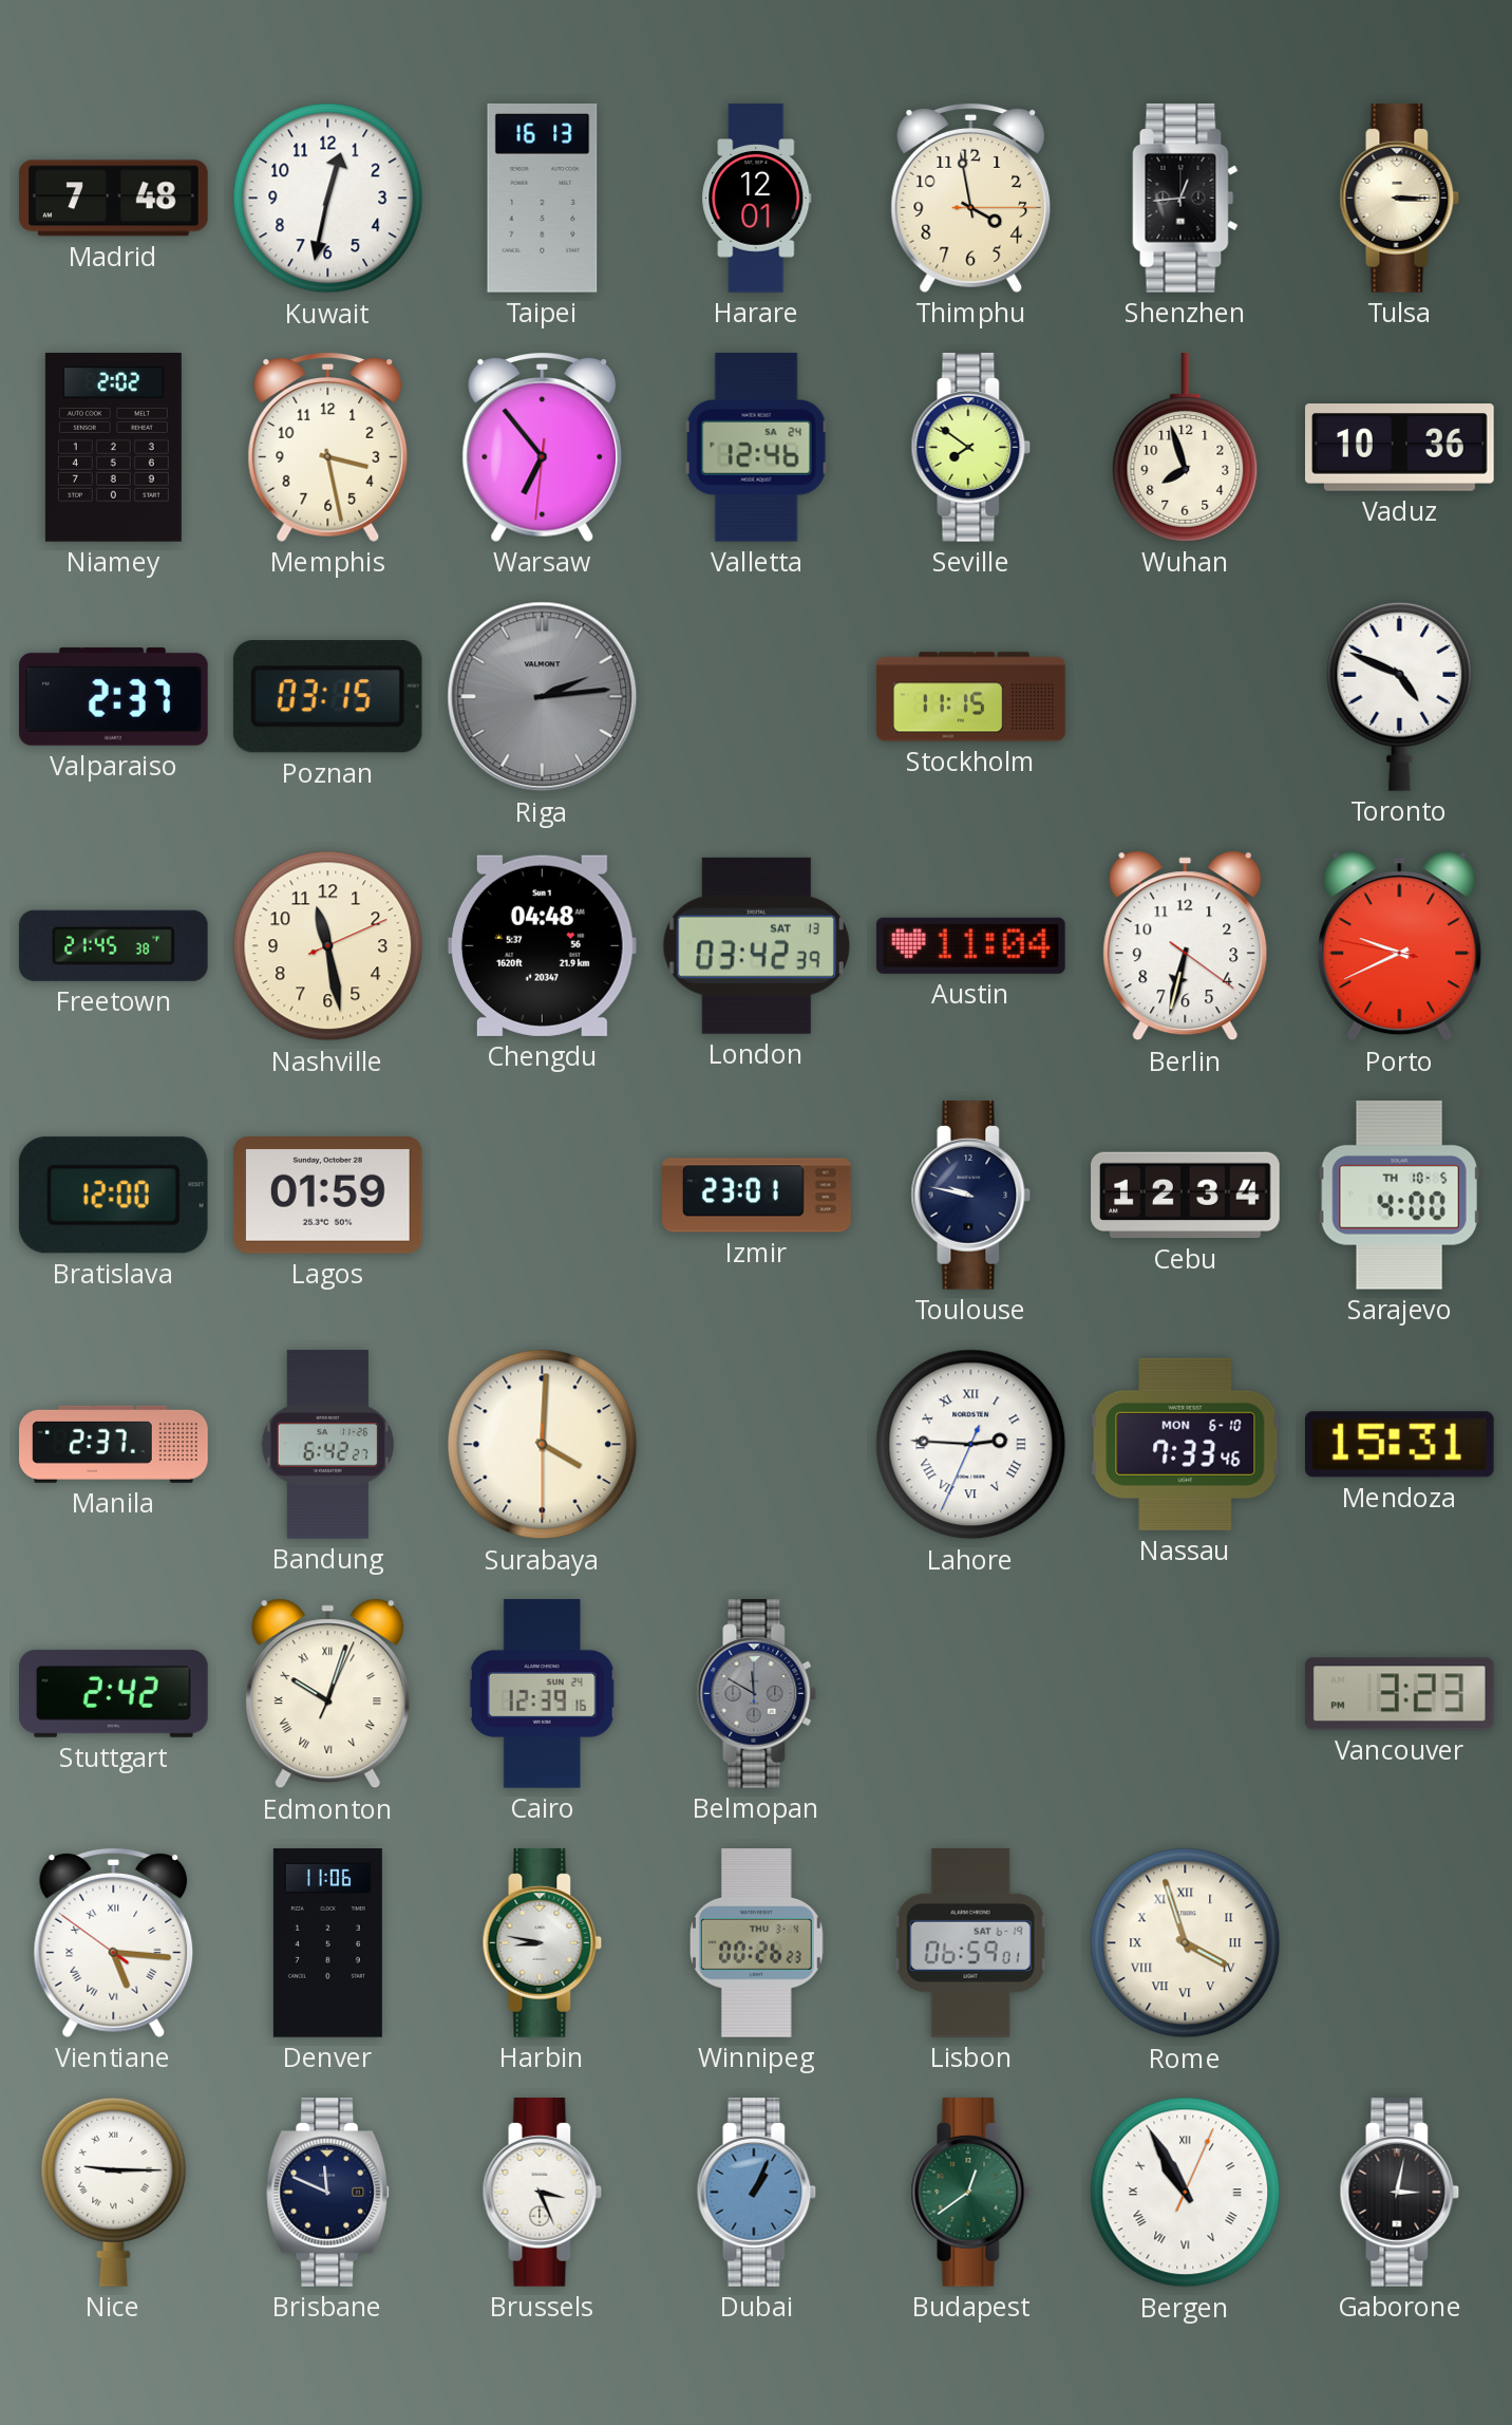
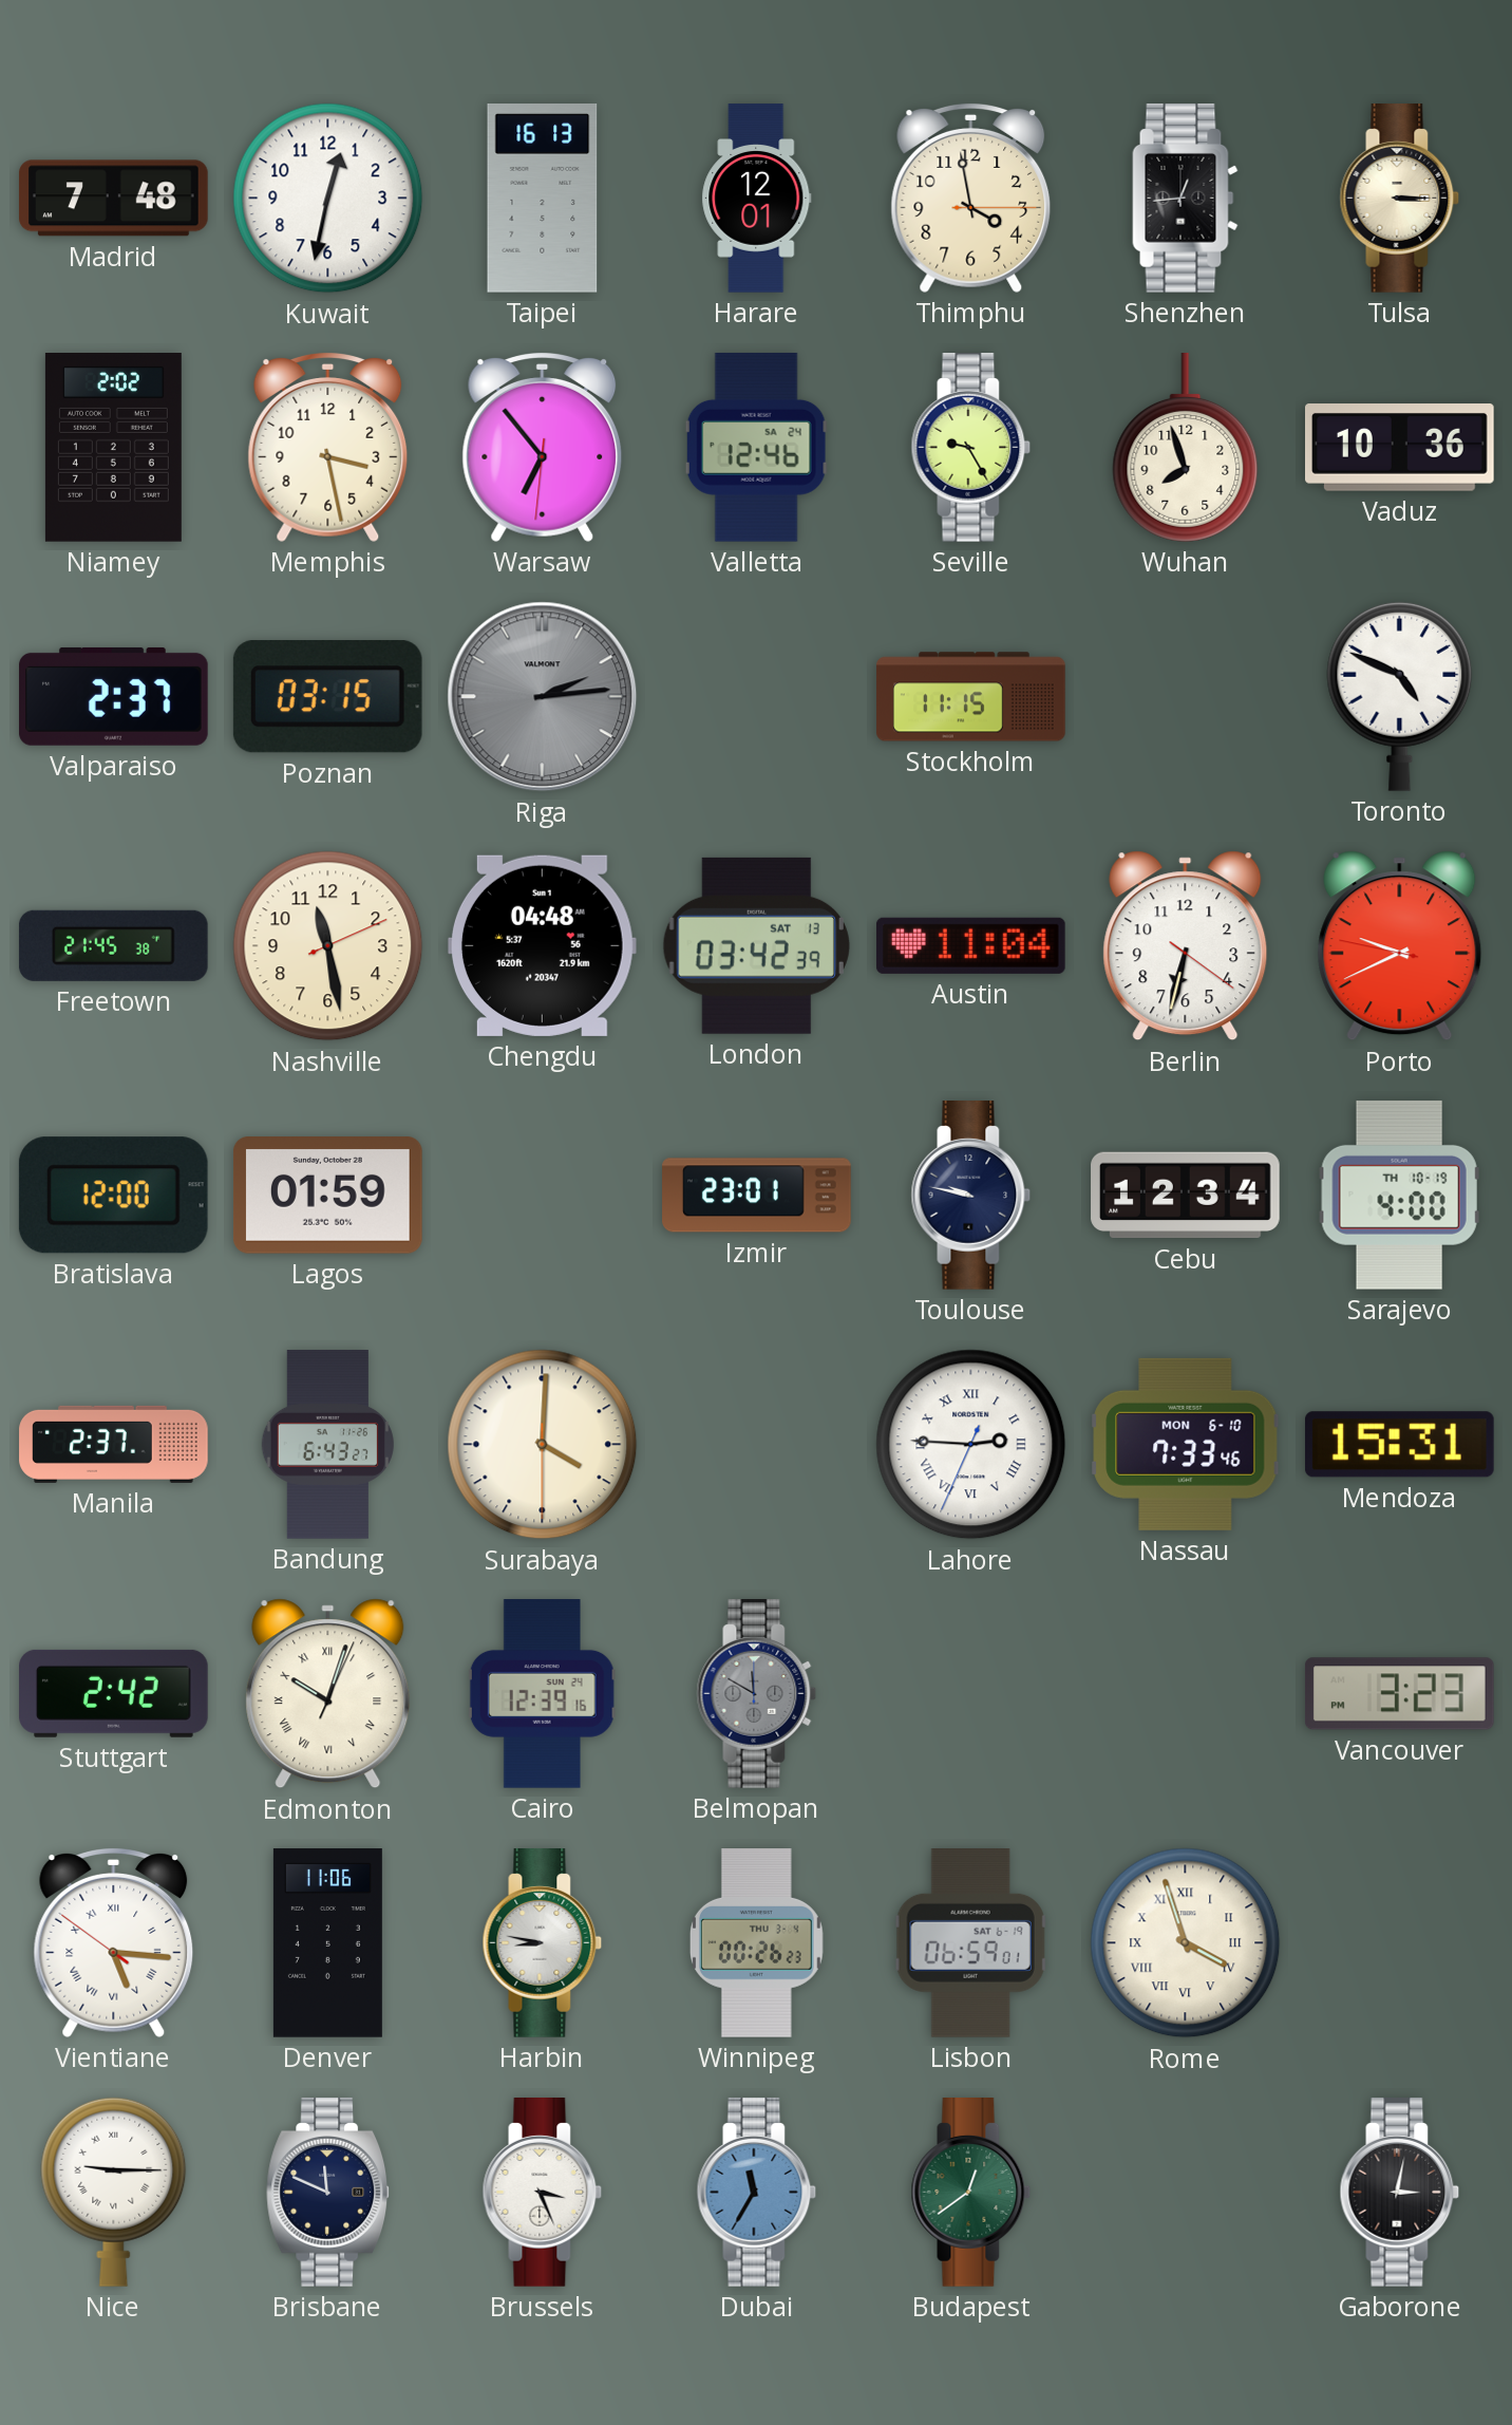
Seville: 7:51 -> 9:25 (971, 448)
Sarajevo date: TH 10-5 -> TH 10-19 (1399, 1195)
Bandung: 6:42 -> 6:43 (327, 1445)
Dubai: 1:04 -> 11:35 (757, 2193)
Bergen: 10:55 -> none (1186, 2193)
